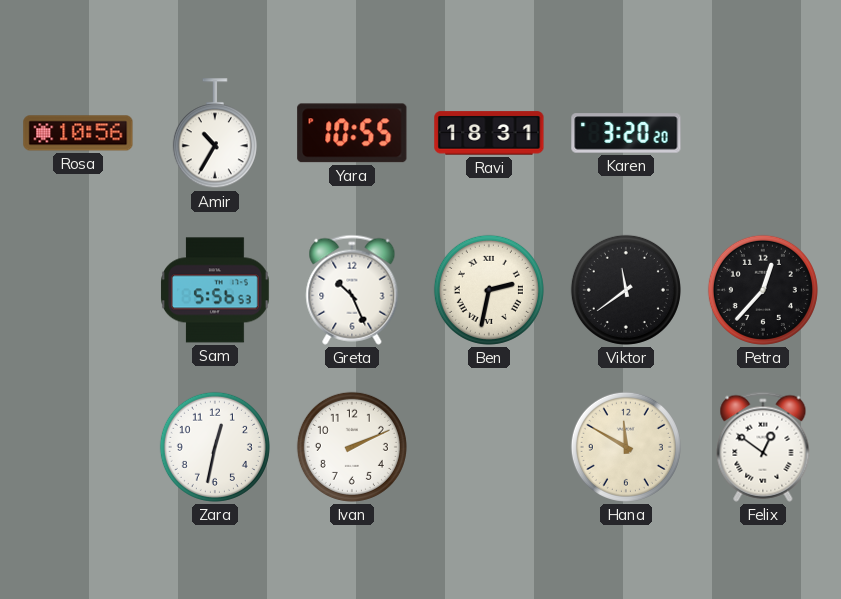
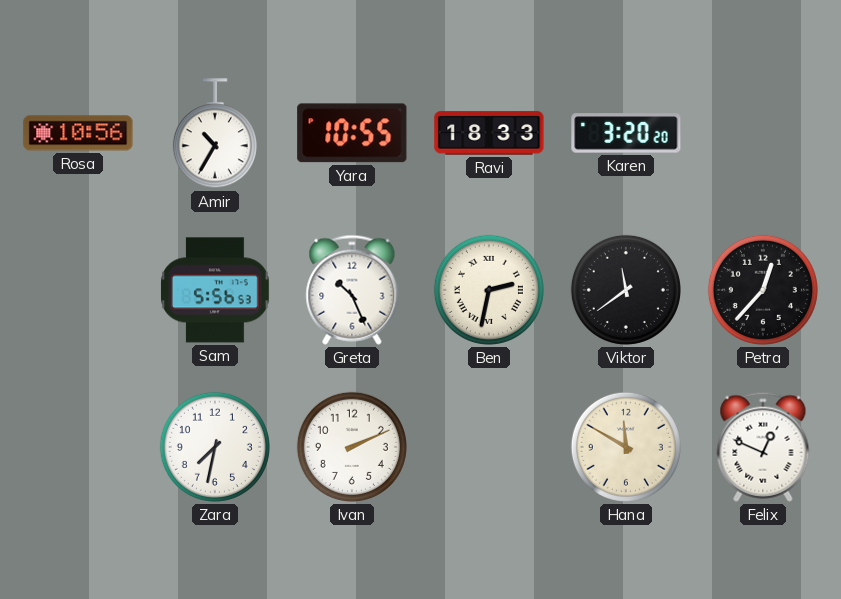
Ravi: 18:31 -> 18:33 (489, 133)
Zara: 12:32 -> 7:32 (215, 447)
Felix: 12:51 -> 12:49 (763, 447)
